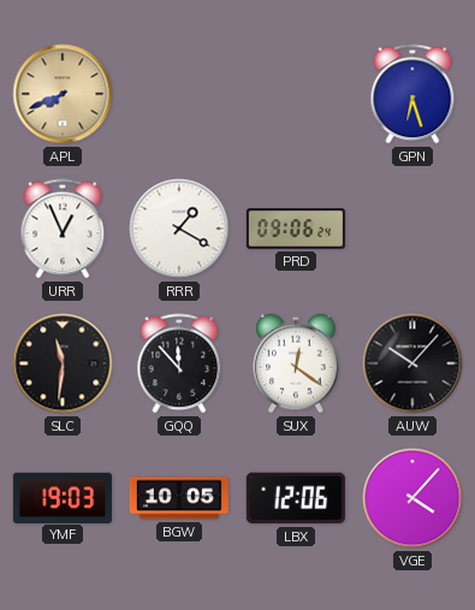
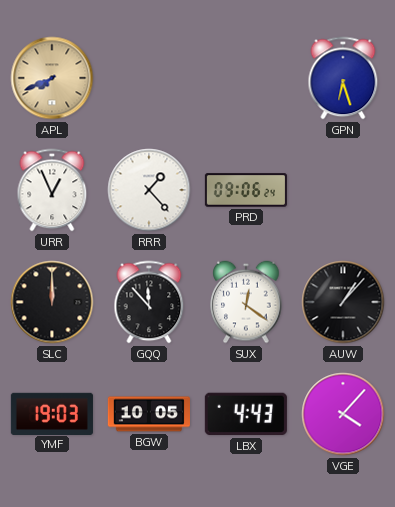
RRR: 1:20 -> 1:23 (149, 190)
SLC: 11:31 -> 12:00 (52, 302)
AUW: 10:07 -> 1:07 (343, 302)
LBX: 12:06 -> 4:43 (246, 414)
